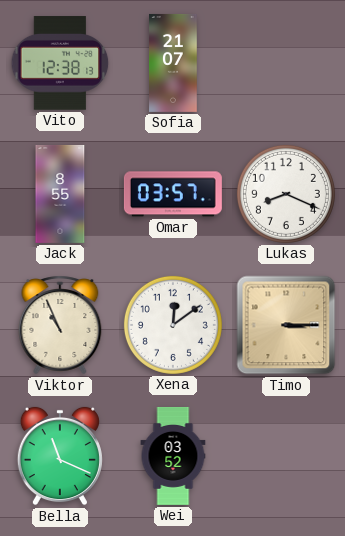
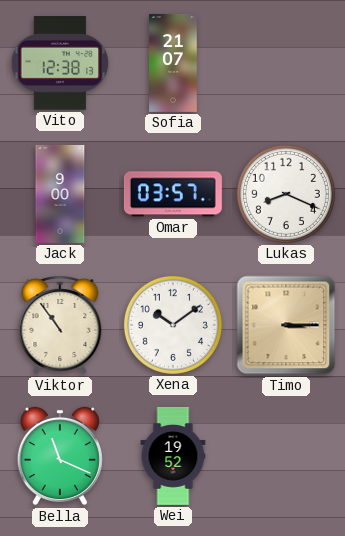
Jack: 8:55 -> 9:00 (60, 194)
Viktor: 10:56 -> 10:54 (60, 325)
Xena: 12:09 -> 10:09 (173, 325)
Wei: 03:52 -> 19:52 (173, 456)
